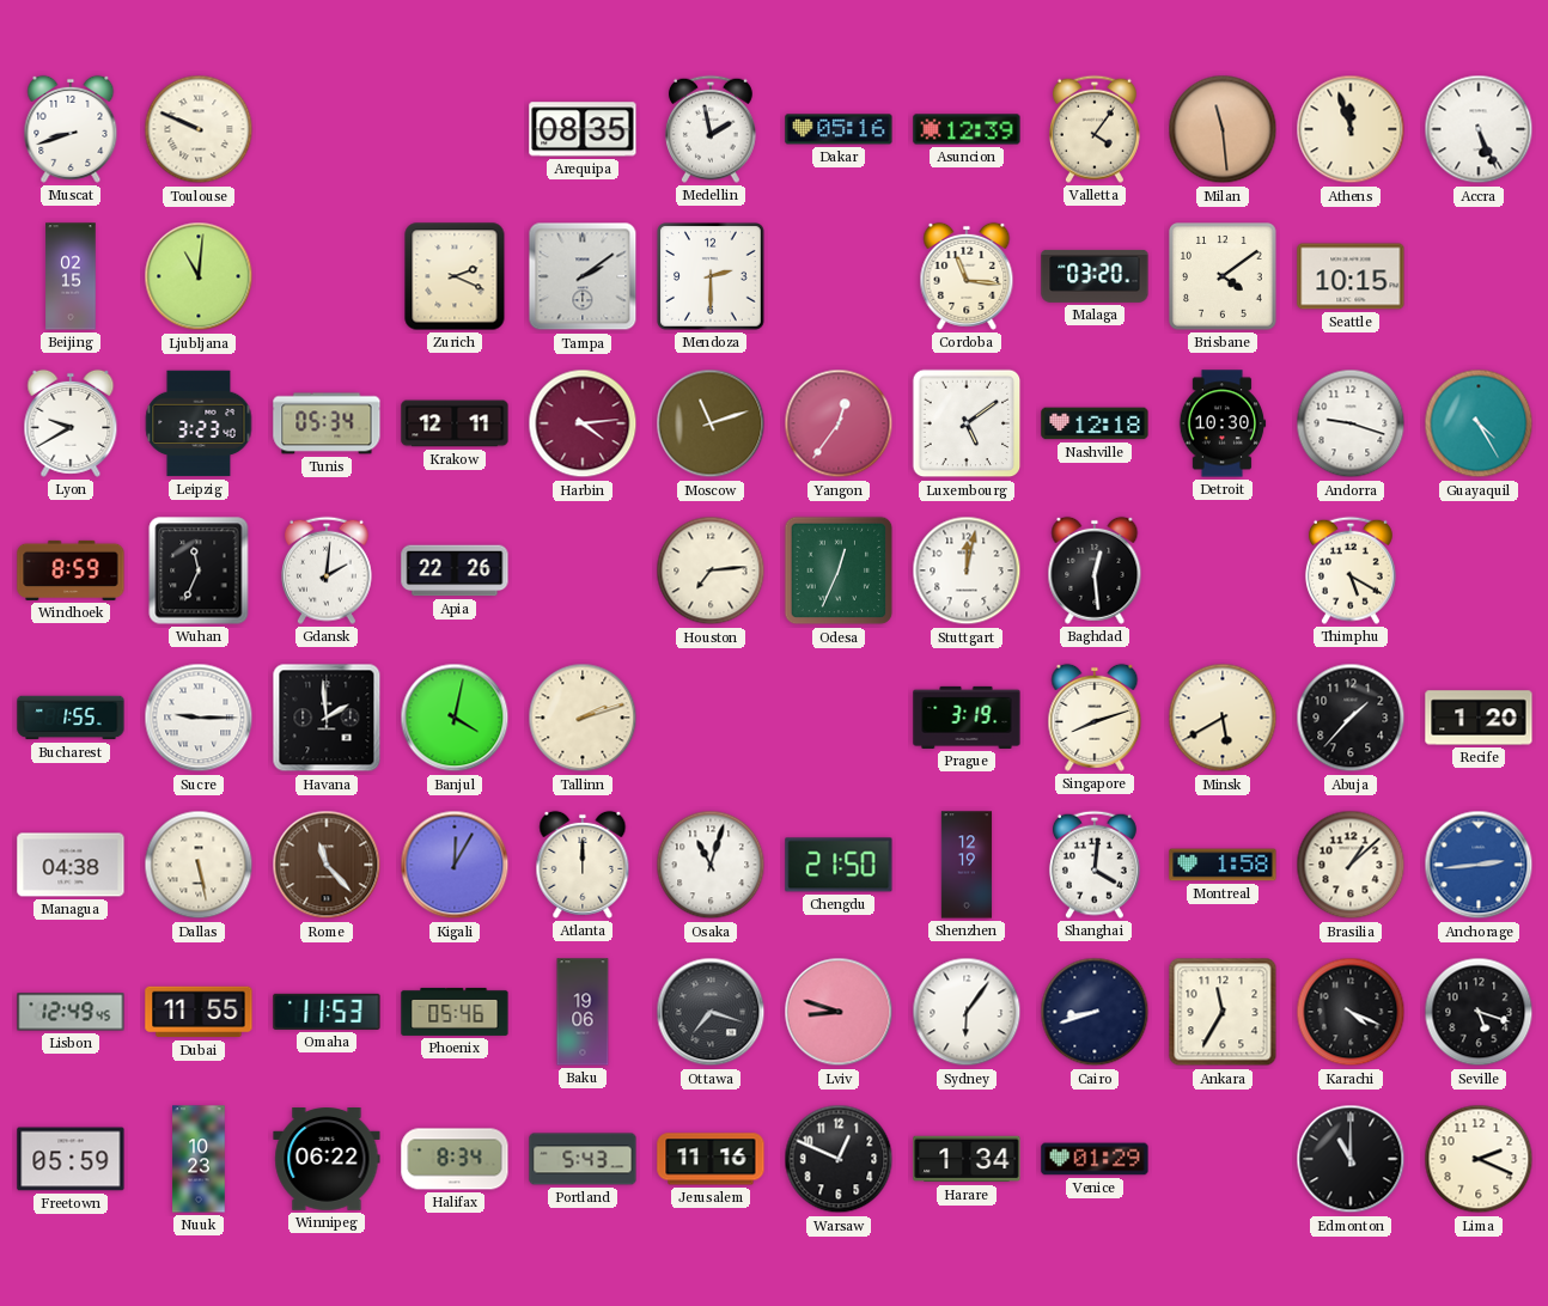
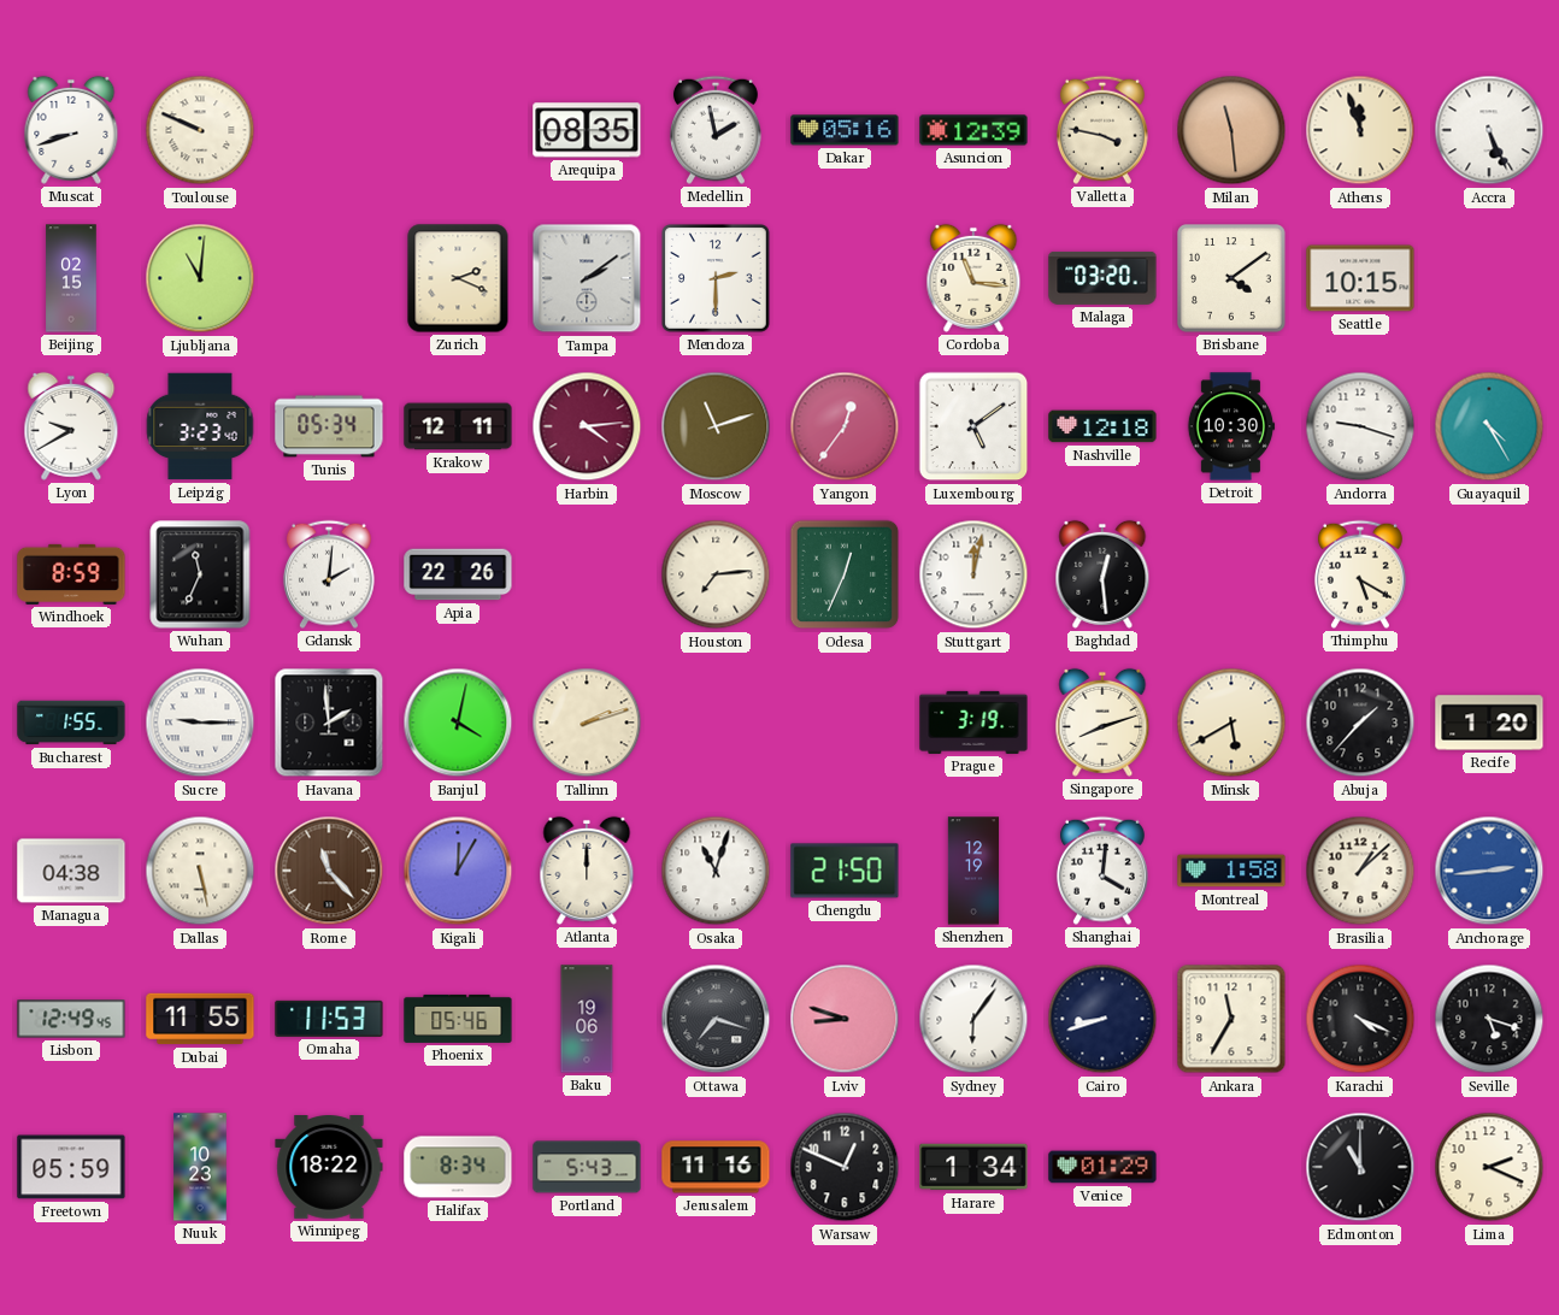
Valletta: 4:06 -> 3:47 (1102, 130)
Winnipeg: 06:22 -> 18:22 (329, 1168)
